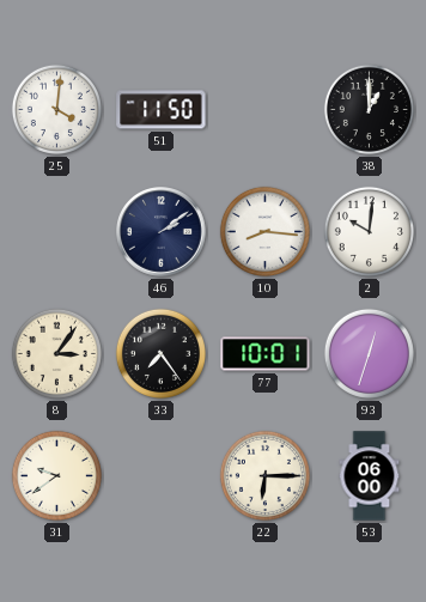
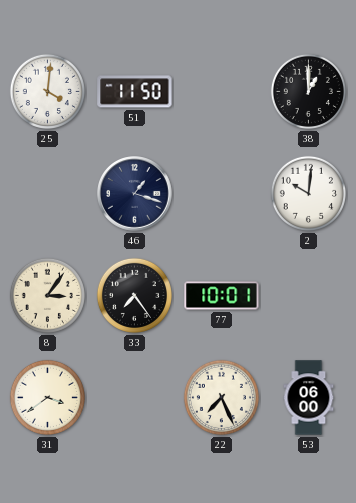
46: 2:09 -> 1:18 (135, 194)
10: 8:16 -> none (264, 231)
93: 12:33 -> none (369, 353)
31: 9:39 -> 3:39 (47, 397)
22: 6:15 -> 7:26 (221, 397)
